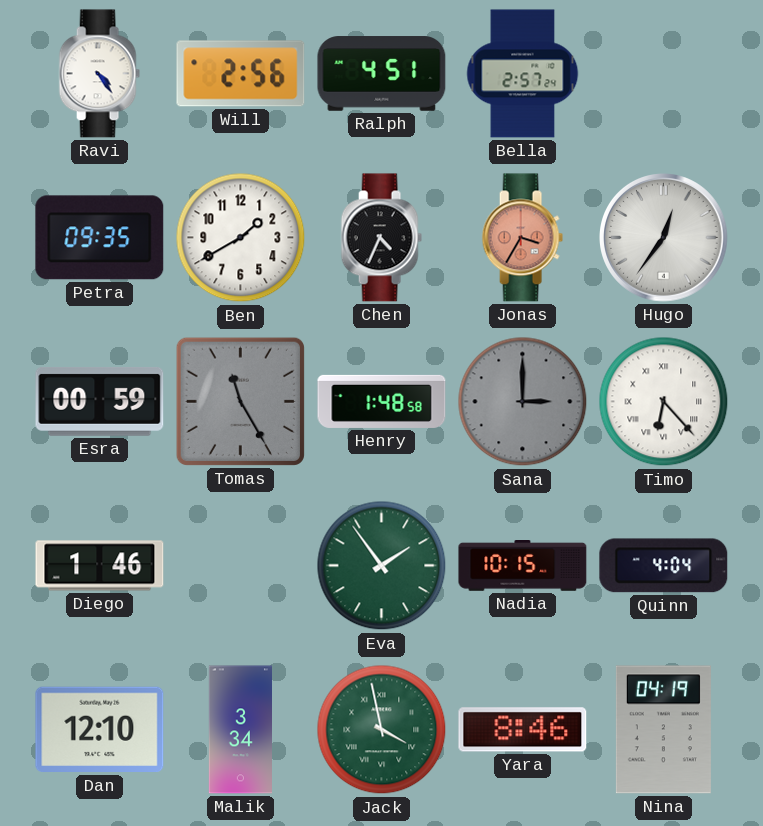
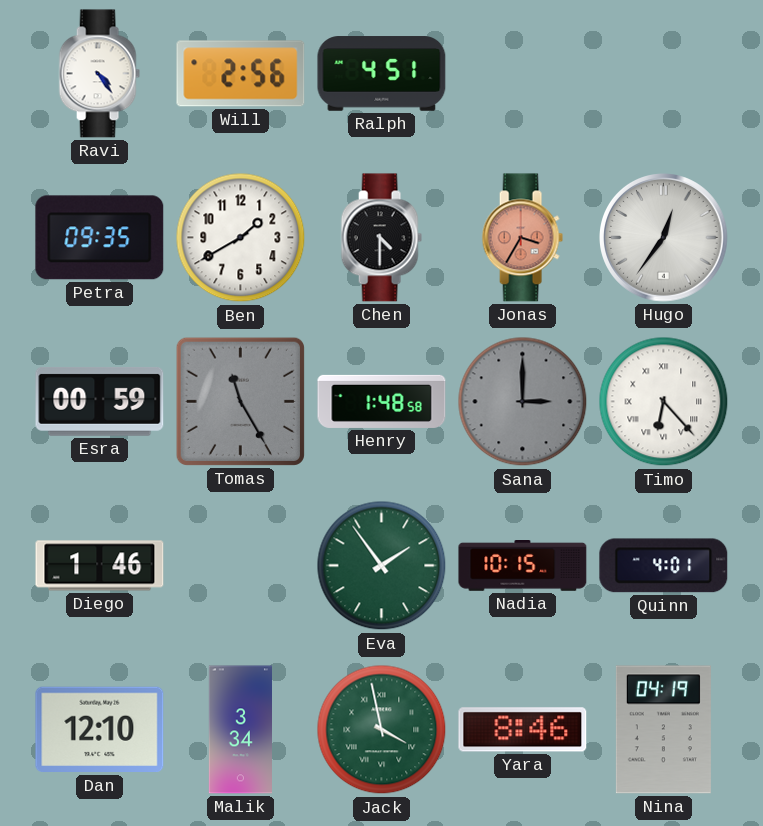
Bella: 2:57 -> none (523, 74)
Chen: 4:34 -> 4:30 (381, 238)
Quinn: 4:04 -> 4:01 (664, 566)
